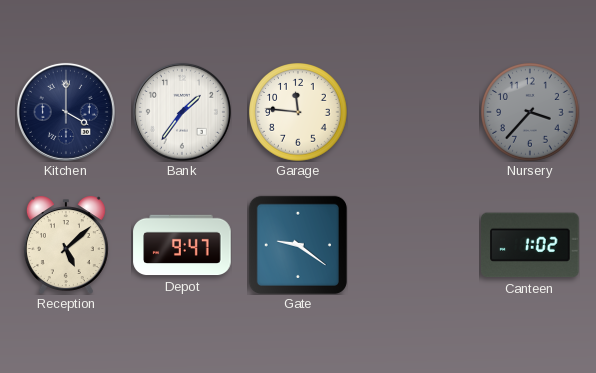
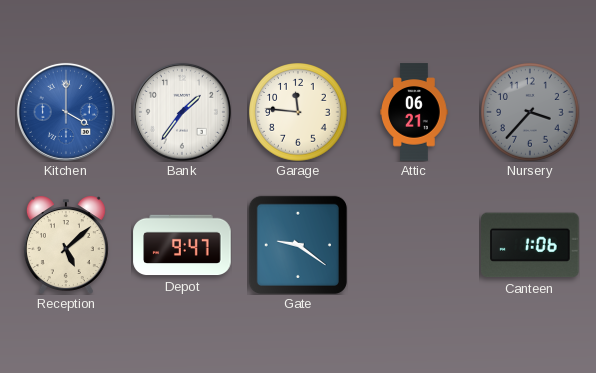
Kitchen dial: navy -> blue (66, 112)
Attic: none -> 06:21 (414, 112)
Canteen: 1:02 -> 1:06 (531, 245)
